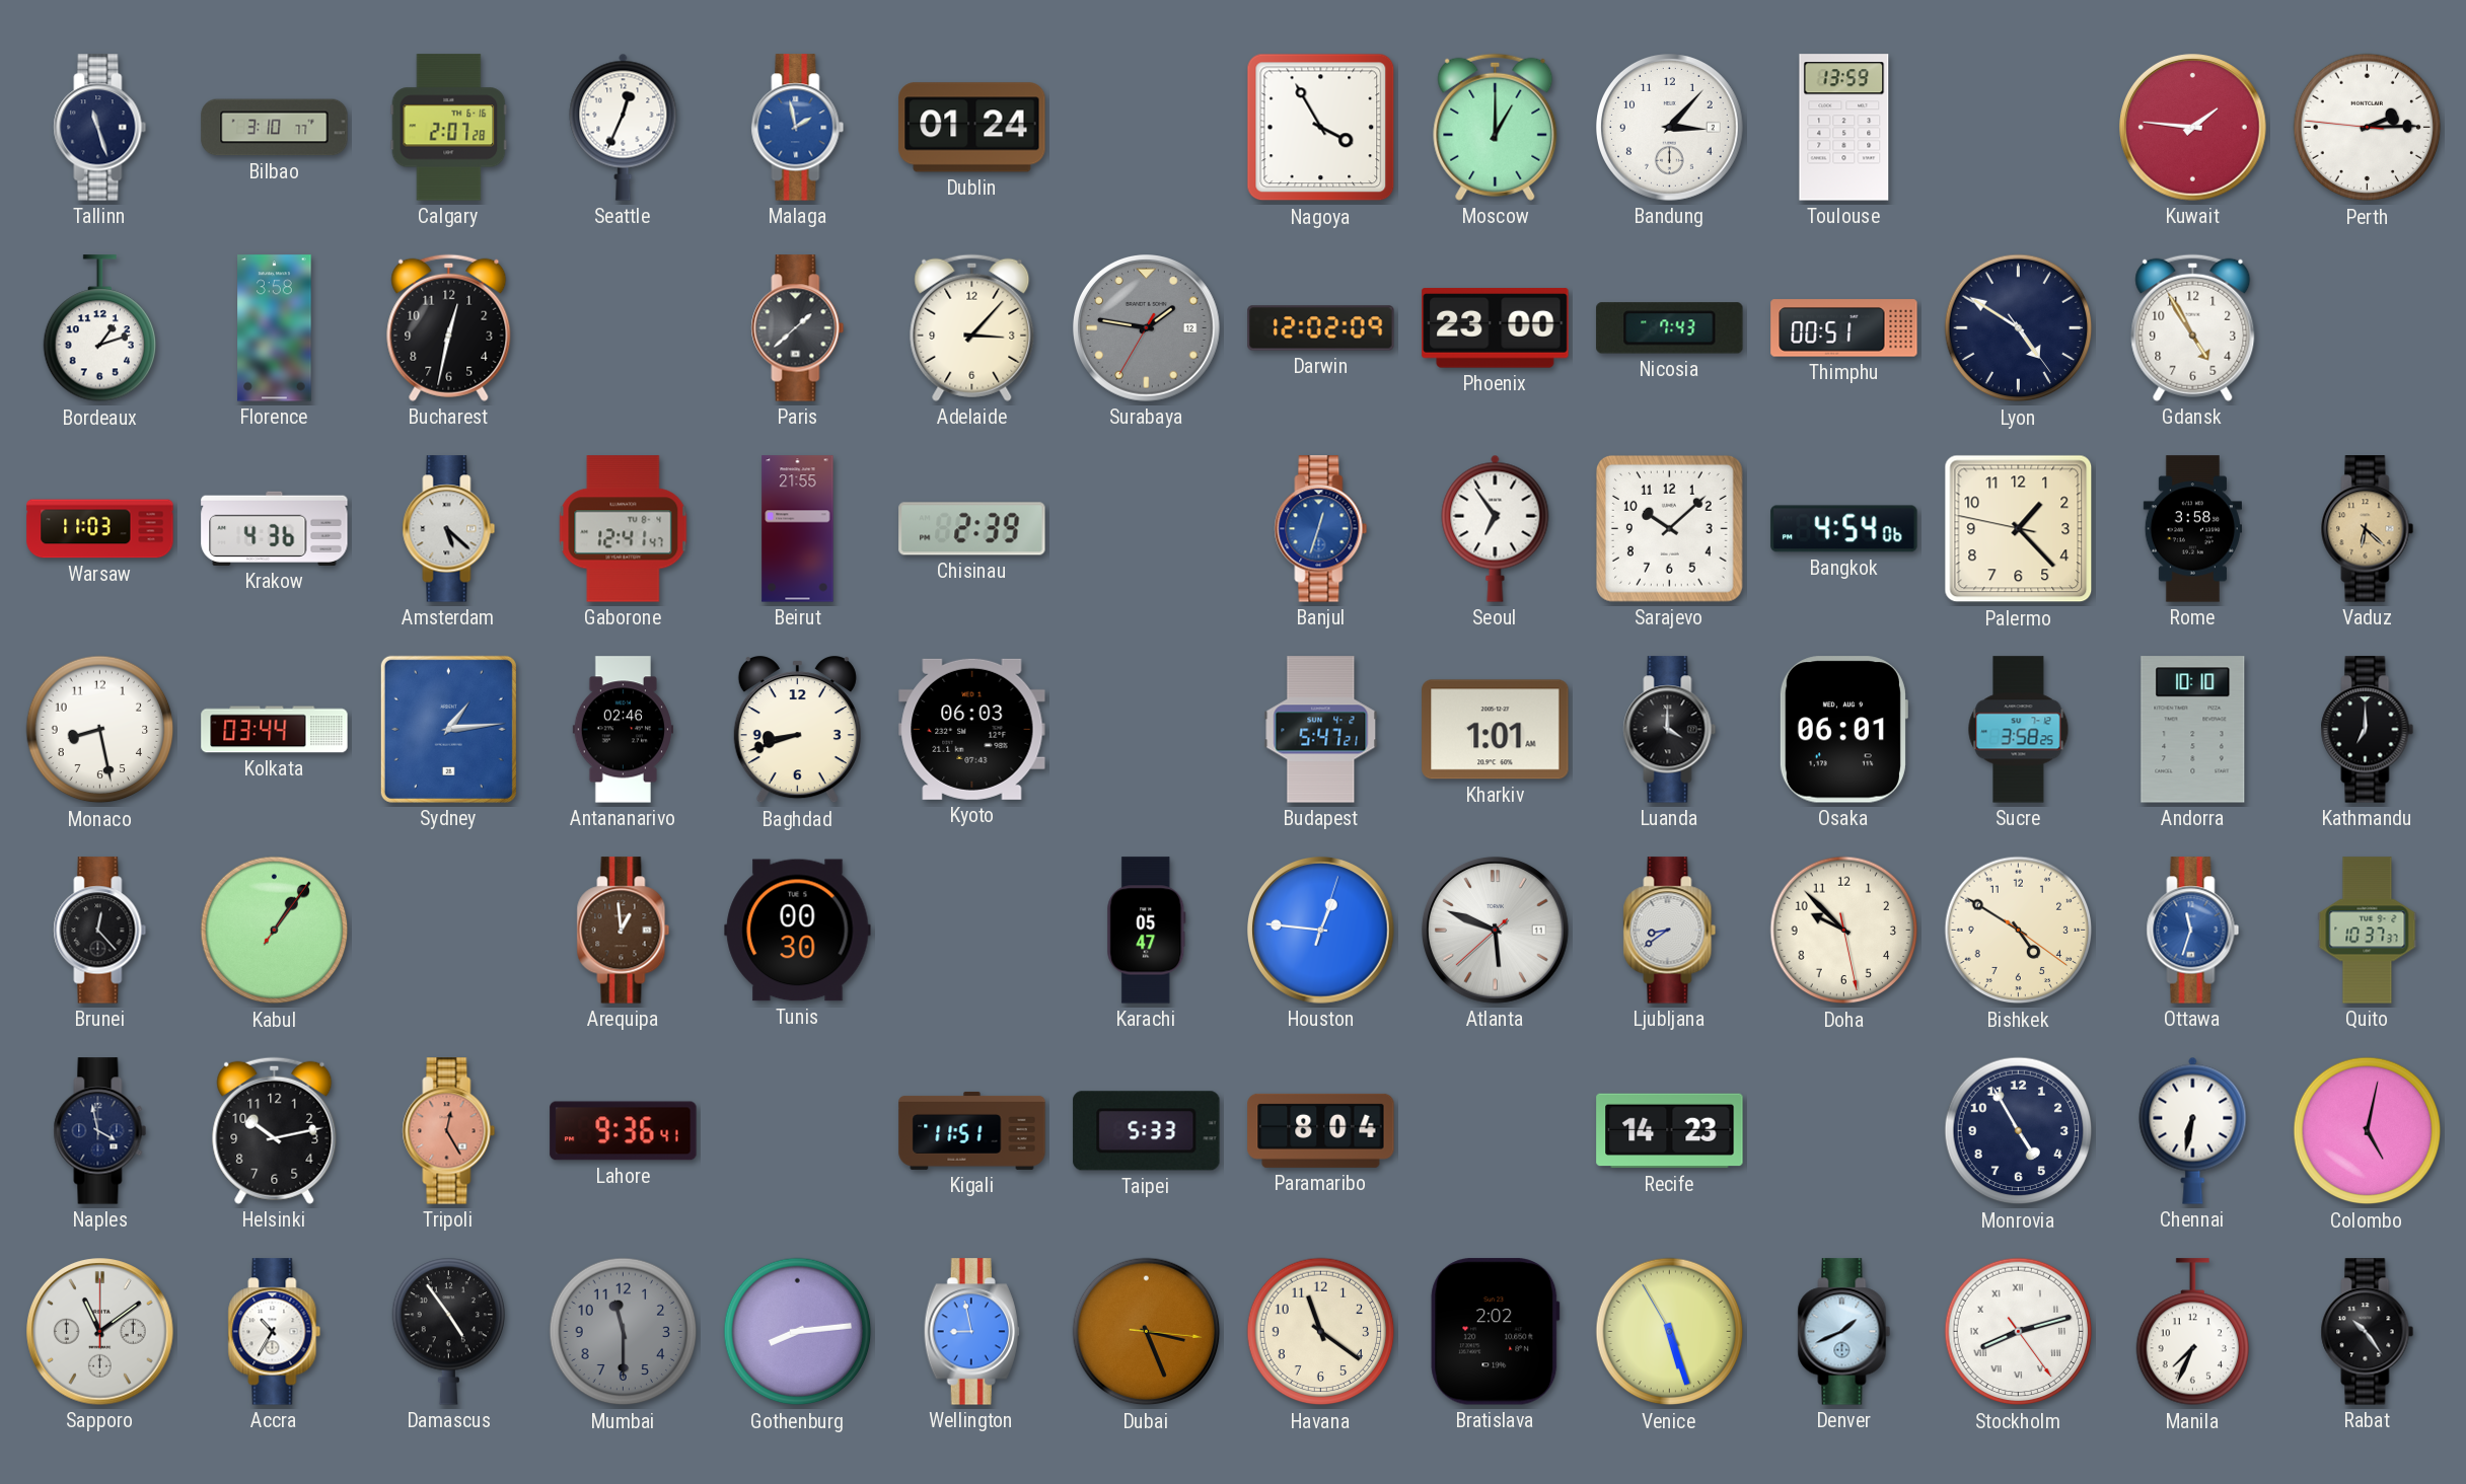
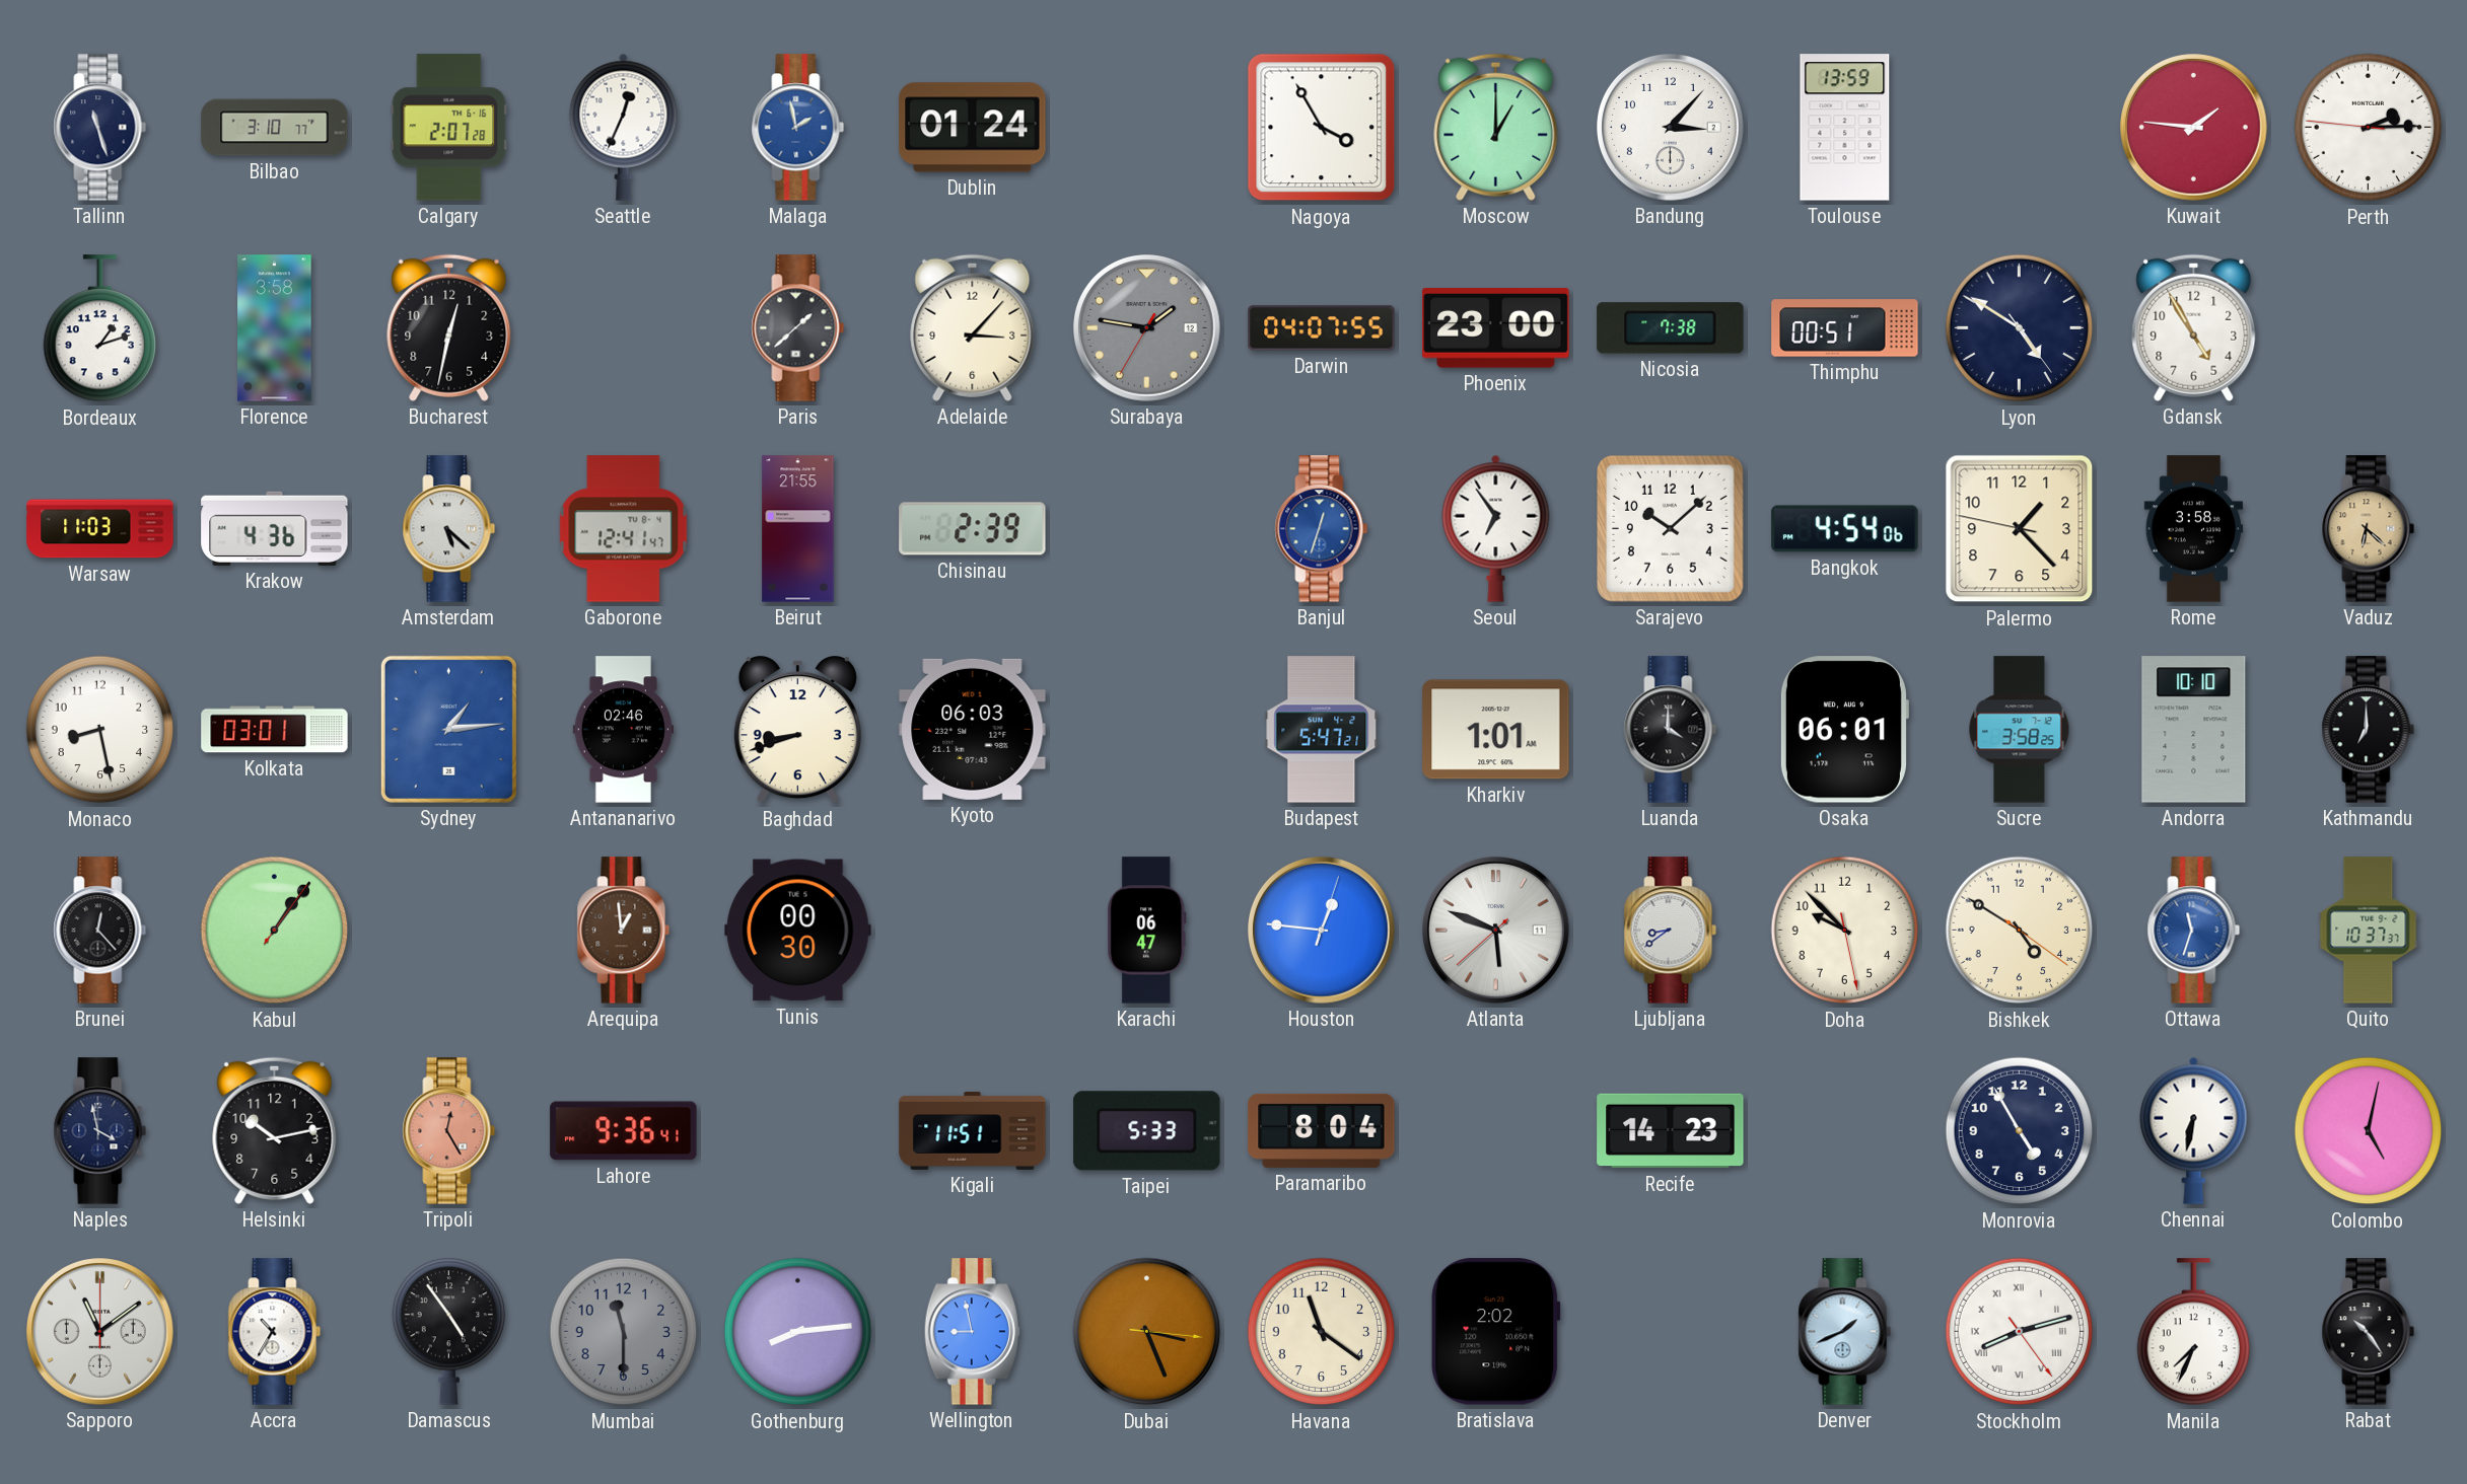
Darwin: 12:02 -> 04:07 (1322, 328)
Nicosia: 7:43 -> 7:38 (1671, 328)
Kolkata: 03:44 -> 03:01 (275, 730)
Karachi: 05:47 -> 06:47 (1147, 931)
Venice: 5:26 -> none (1670, 1332)
